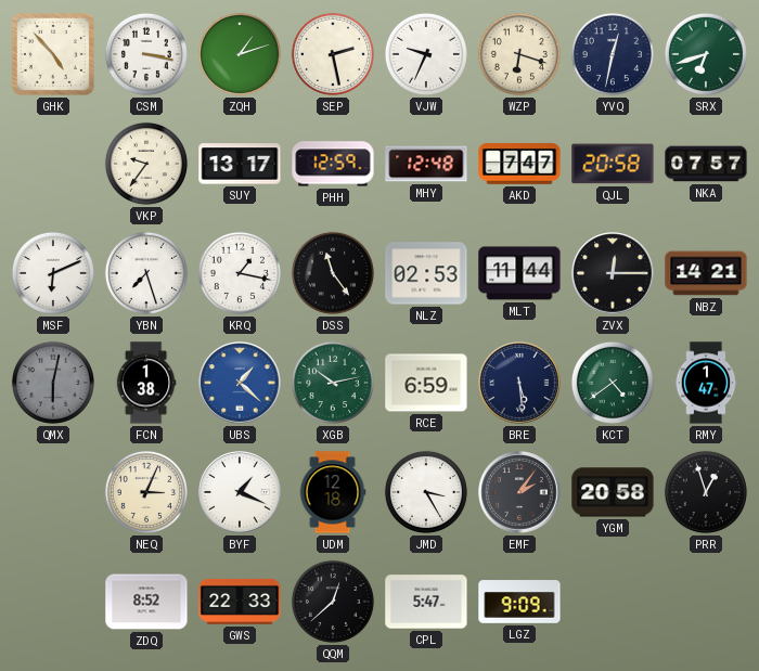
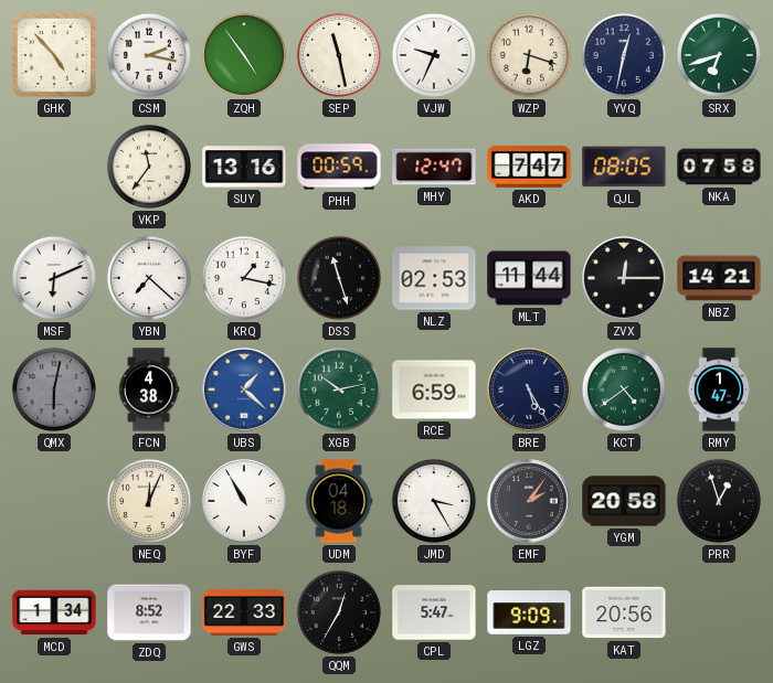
CSM: 3:17 -> 2:17 (149, 55)
ZQH: 1:12 -> 4:54 (244, 55)
SEP: 2:28 -> 11:28 (339, 55)
VKP: 9:36 -> 11:36 (149, 167)
SUY: 13:17 -> 13:16 (244, 167)
PHH: 12:59 -> 00:59 (339, 167)
MHY: 12:48 -> 12:47 (434, 167)
QJL: 20:58 -> 08:05 (624, 167)
NKA: 07:57 -> 07:58 (719, 167)
YBN: 7:27 -> 7:22 (149, 278)
DSS: 11:24 -> 11:27 (339, 278)
FCN: 1:38 -> 4:38 (149, 389)
BRE: 5:29 -> 5:25 (529, 389)
NEQ: 3:04 -> 12:04 (149, 501)
BYF: 1:19 -> 10:55 (244, 501)
UDM: 12:18 -> 04:18 (339, 501)
MCD: none -> 1:34 (54, 612)
QQM: 12:38 -> 12:35 (339, 612)
KAT: none -> 20:56 (624, 612)
